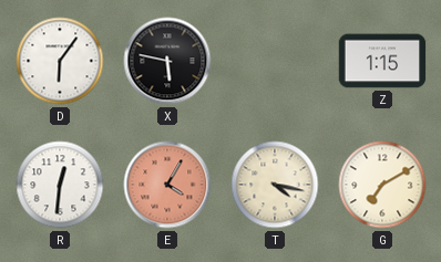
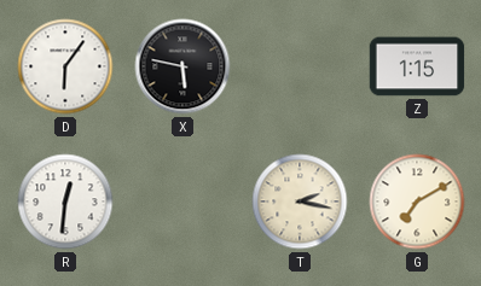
E: 4:05 -> none (167, 185)
T: 4:17 -> 2:17 (300, 202)
